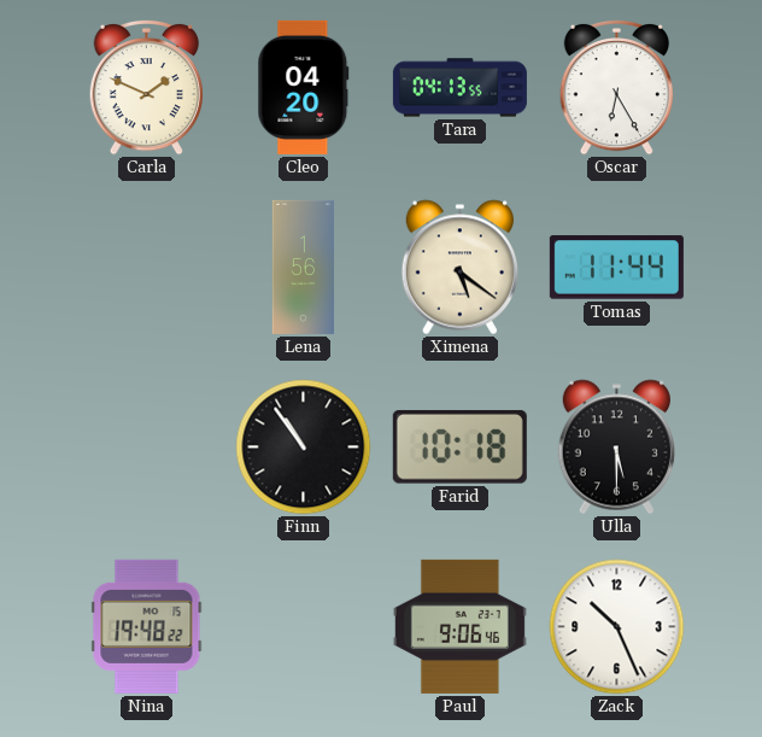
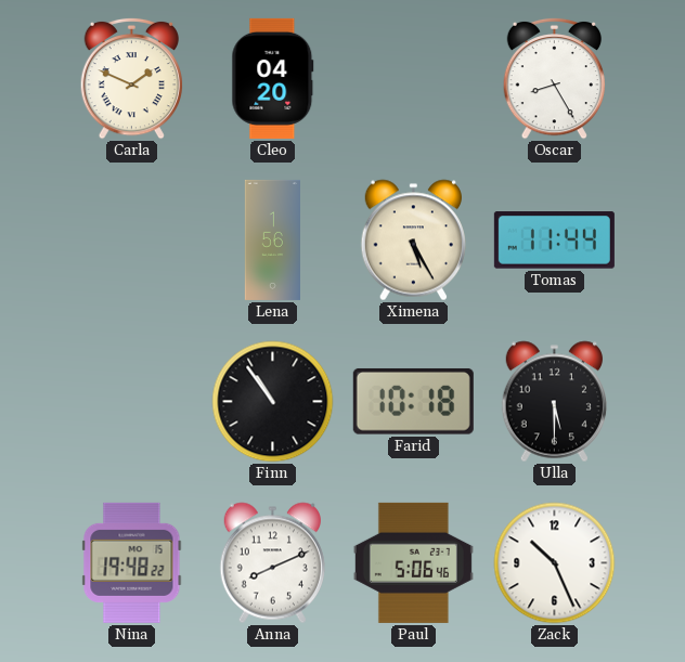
Tara: 04:13 -> none (459, 88)
Oscar: 6:25 -> 8:25 (554, 78)
Ximena: 5:21 -> 5:25 (413, 241)
Anna: none -> 8:11 (272, 563)
Paul: 9:06 -> 5:06 (413, 562)
